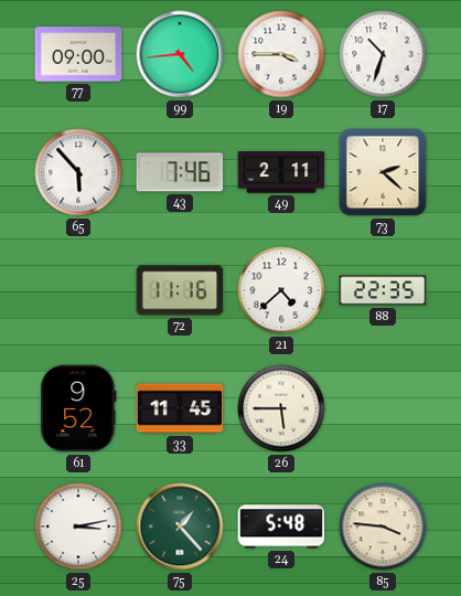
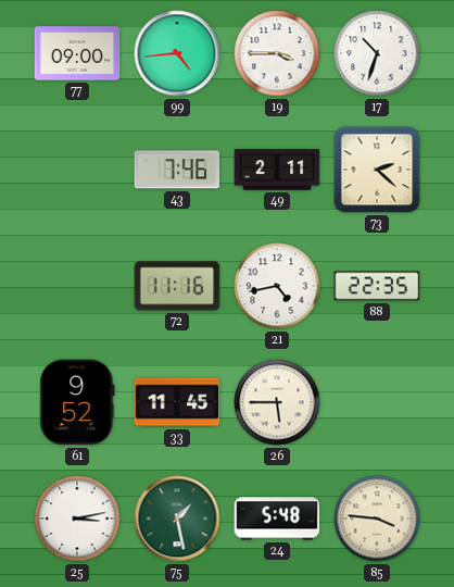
65: 5:53 -> none (78, 172)
21: 4:38 -> 4:43 (277, 286)
75: 1:23 -> 1:28 (177, 519)
